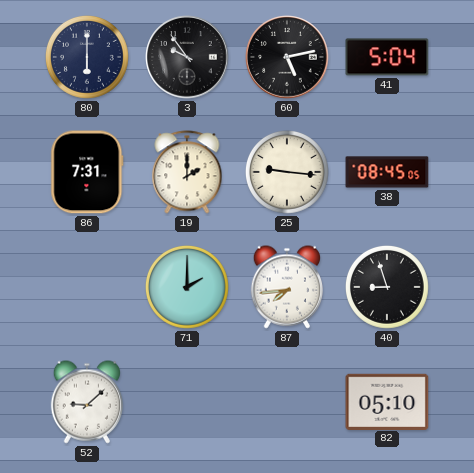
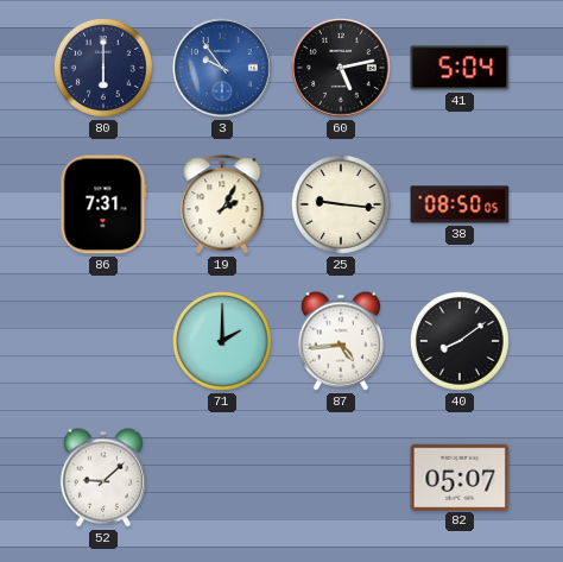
3 dial: black -> blue (222, 68)
19: 2:00 -> 2:05 (222, 204)
38: 08:45 -> 08:50 (460, 204)
87: 7:44 -> 4:44 (340, 341)
40: 8:57 -> 8:09 (460, 341)
82: 05:10 -> 05:07 (460, 476)
